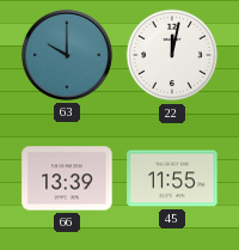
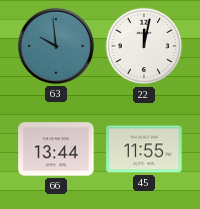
63: 10:00 -> 9:59 (56, 46)
66: 13:39 -> 13:44 (56, 149)
